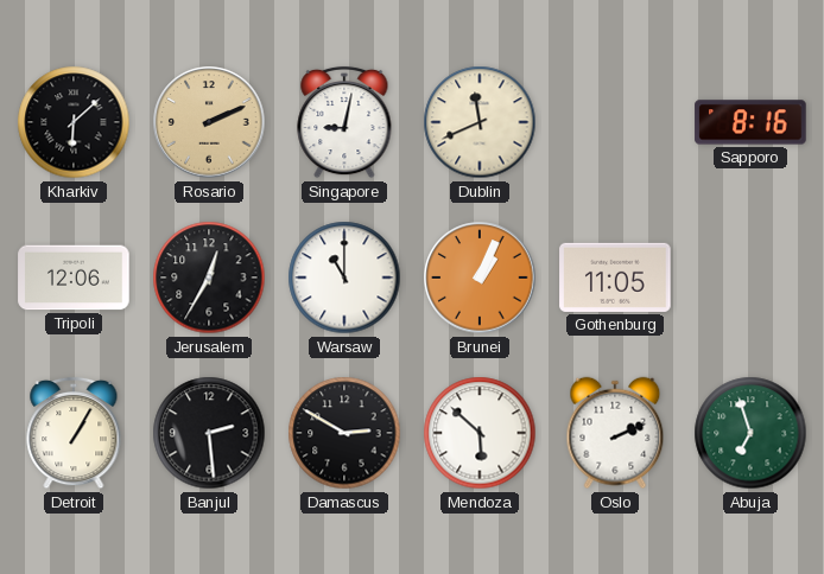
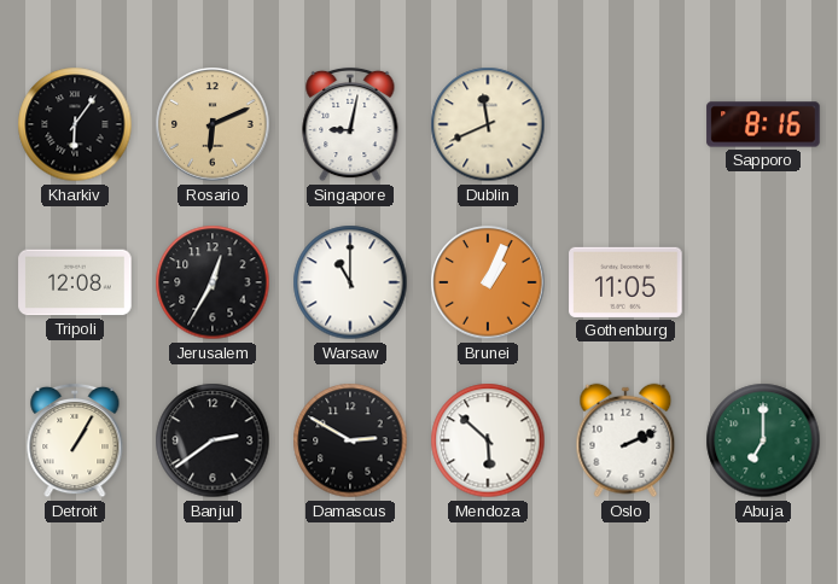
Kharkiv: 6:08 -> 6:06 (75, 124)
Rosario: 2:11 -> 6:11 (213, 124)
Tripoli: 12:06 -> 12:08 (75, 282)
Banjul: 2:29 -> 2:39 (213, 440)
Abuja: 6:57 -> 7:00 (763, 440)
